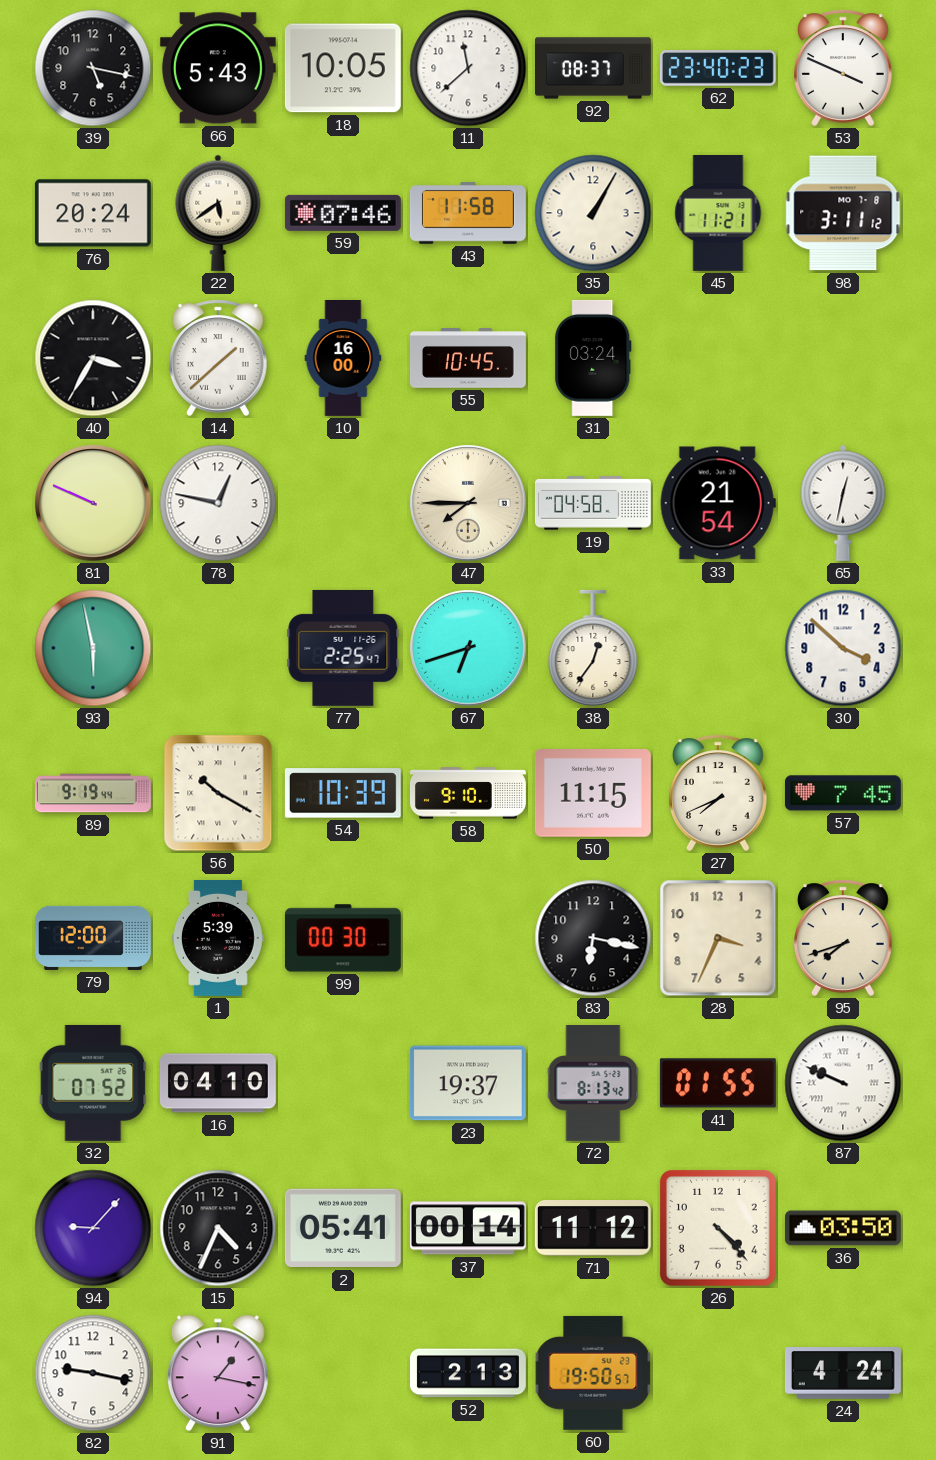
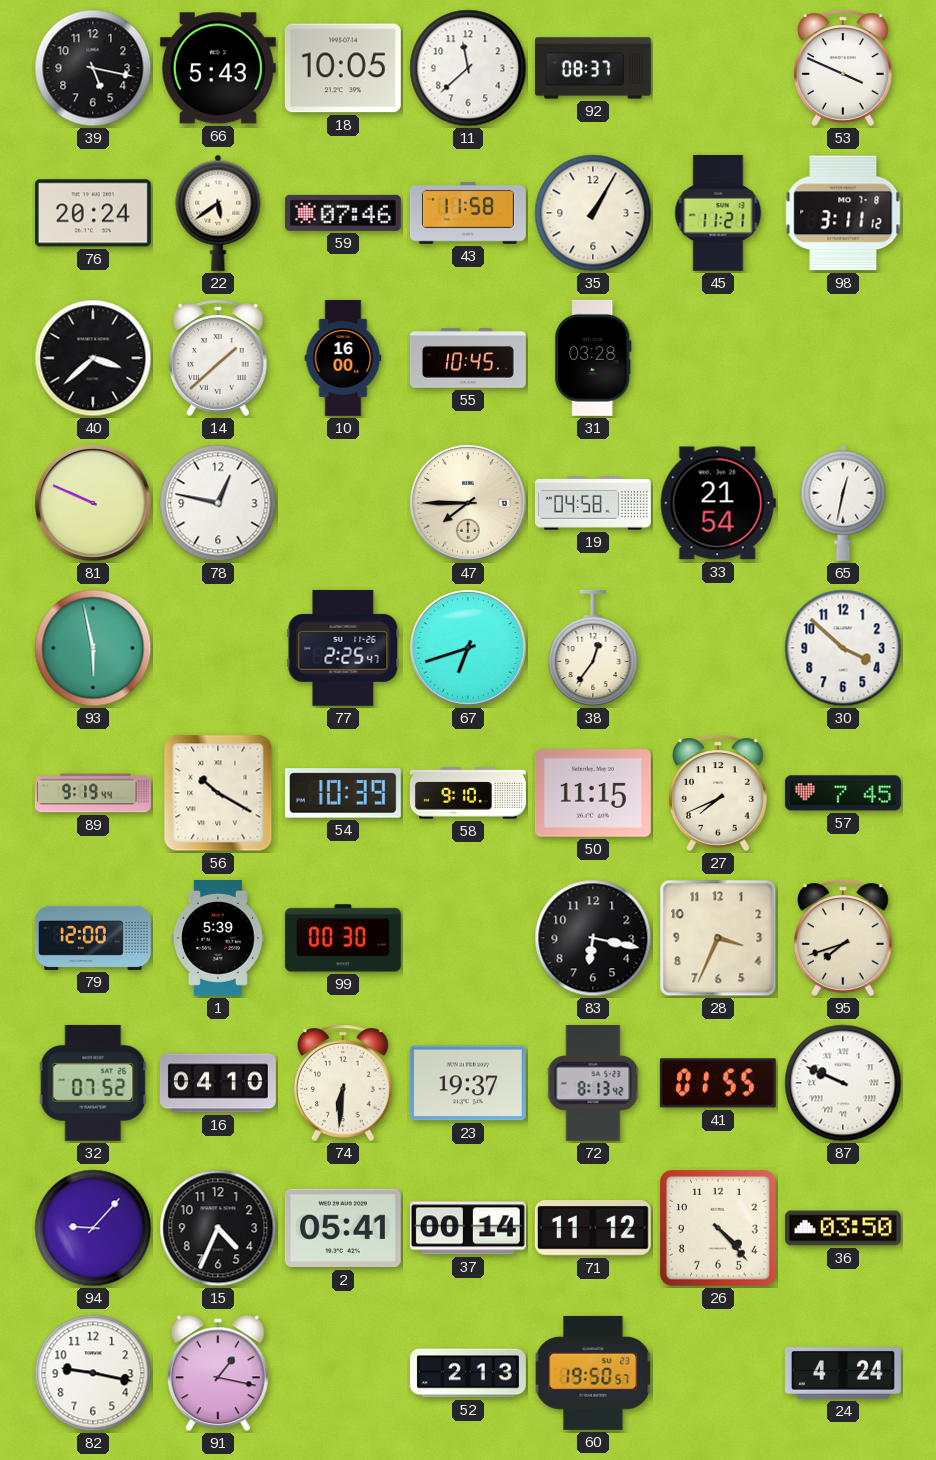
62: 23:40 -> none (718, 68)
40: 3:35 -> 3:38 (93, 358)
31: 03:24 -> 03:28 (593, 358)
74: none -> 6:31 (344, 1083)
